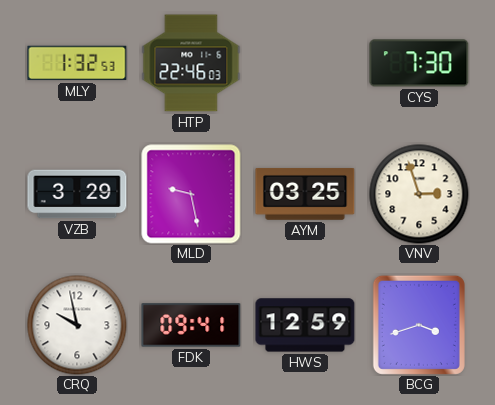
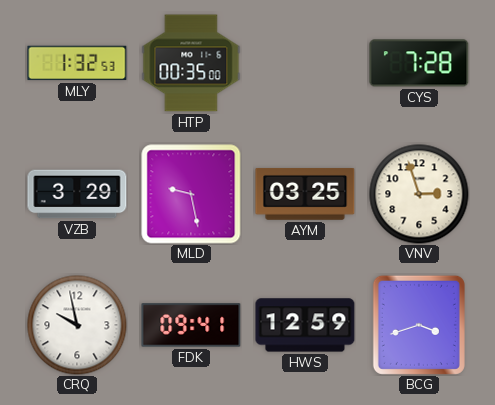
HTP: 22:46 -> 00:35 (191, 63)
CYS: 7:30 -> 7:28 (419, 63)
